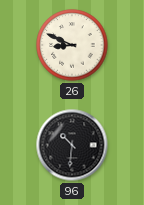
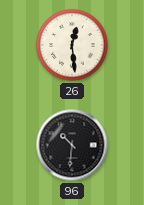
26: 8:49 -> 12:29 (72, 45)
